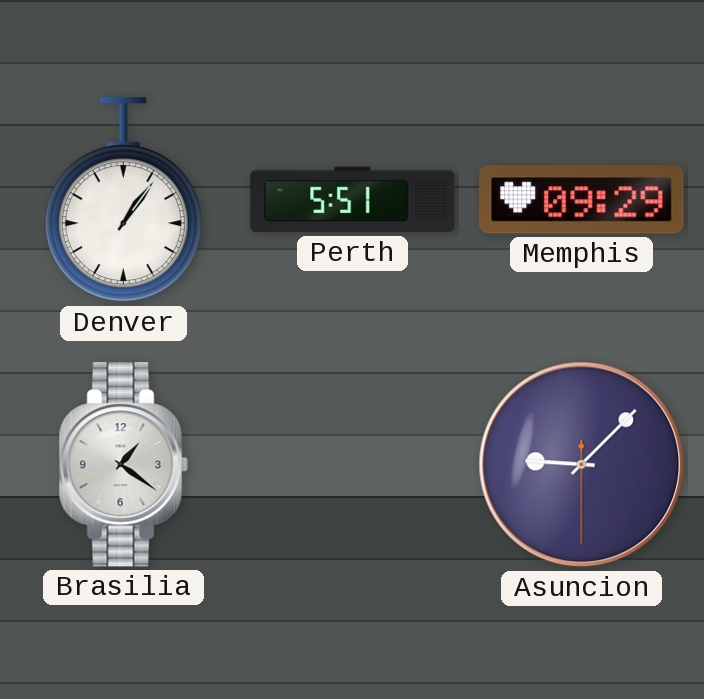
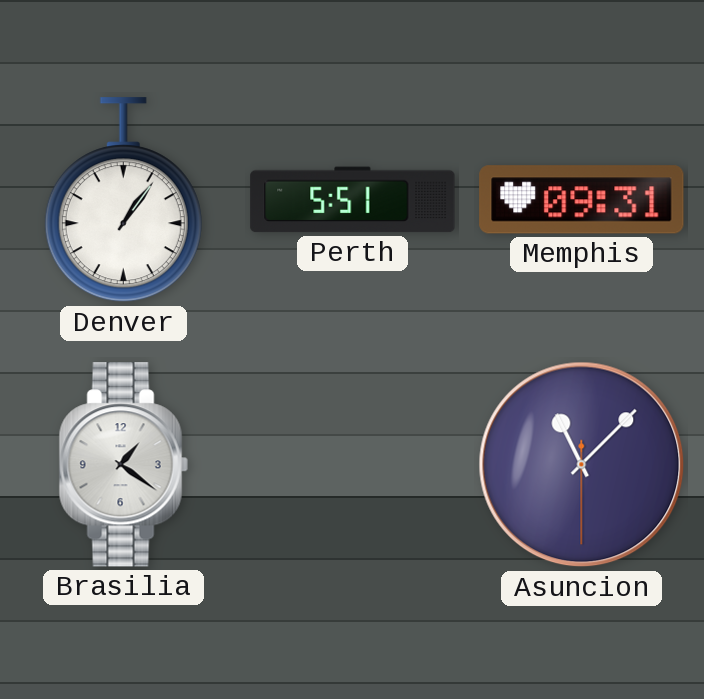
Memphis: 09:29 -> 09:31 (582, 200)
Asuncion: 9:07 -> 11:07 (582, 465)
